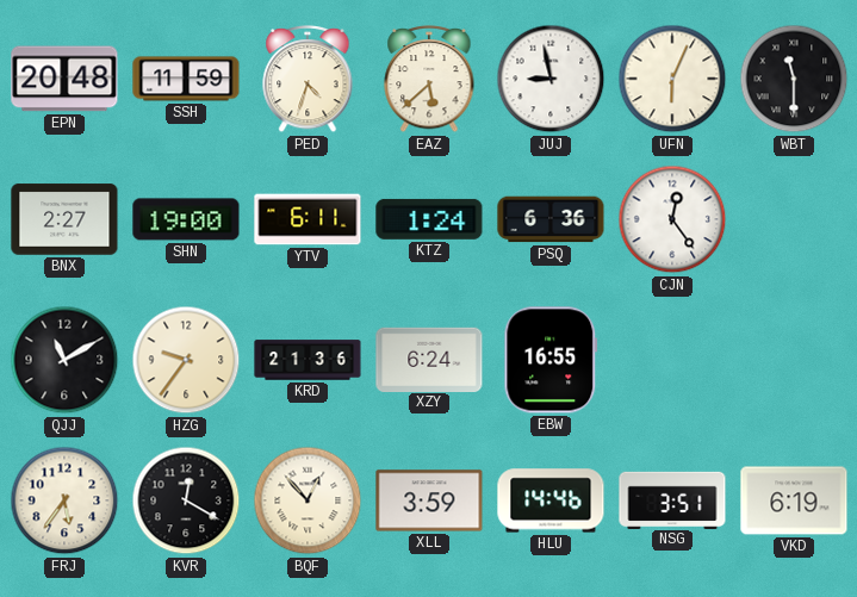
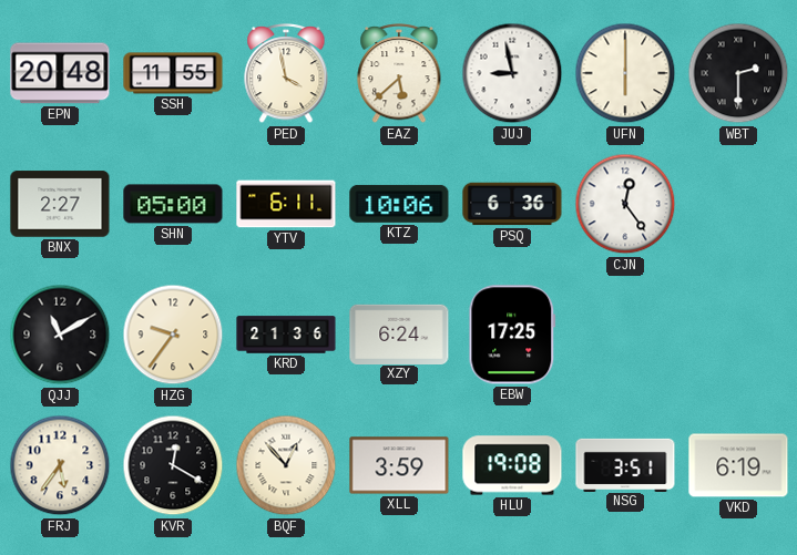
SSH: 11:59 -> 11:55 (173, 73)
PED: 4:33 -> 3:58 (286, 73)
UFN: 6:04 -> 6:00 (625, 73)
WBT: 11:30 -> 2:30 (738, 73)
SHN: 19:00 -> 05:00 (173, 204)
KTZ: 1:24 -> 10:06 (399, 204)
EBW: 16:55 -> 17:25 (512, 335)
HLU: 14:46 -> 19:08 (512, 465)
